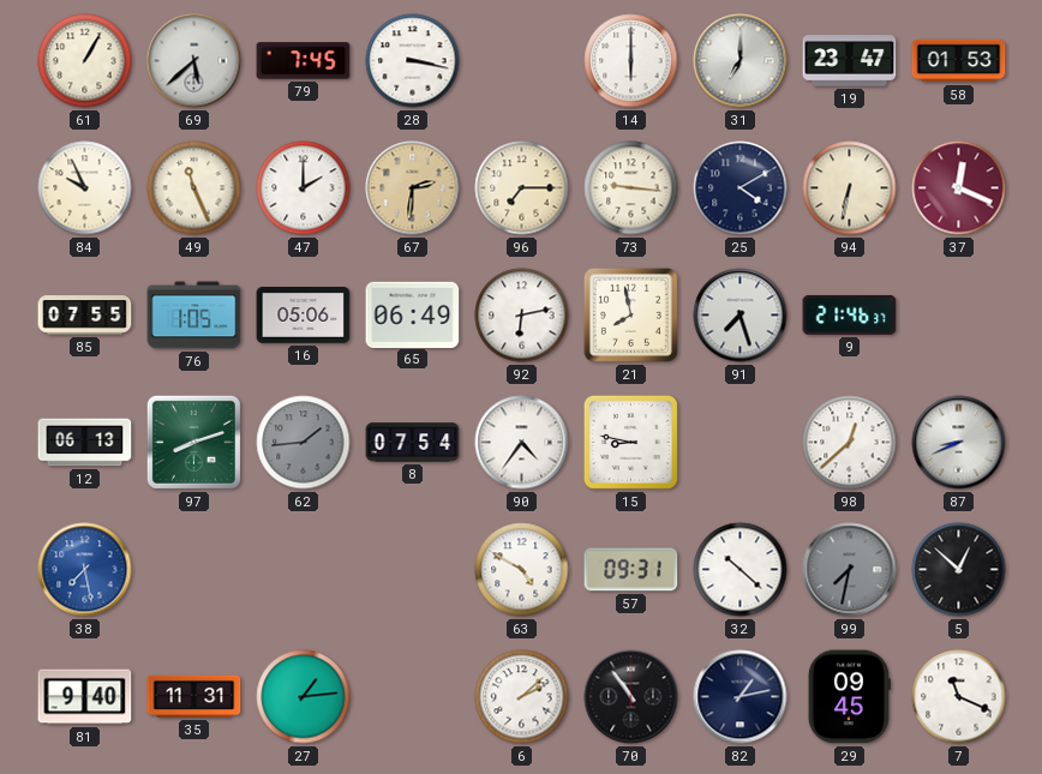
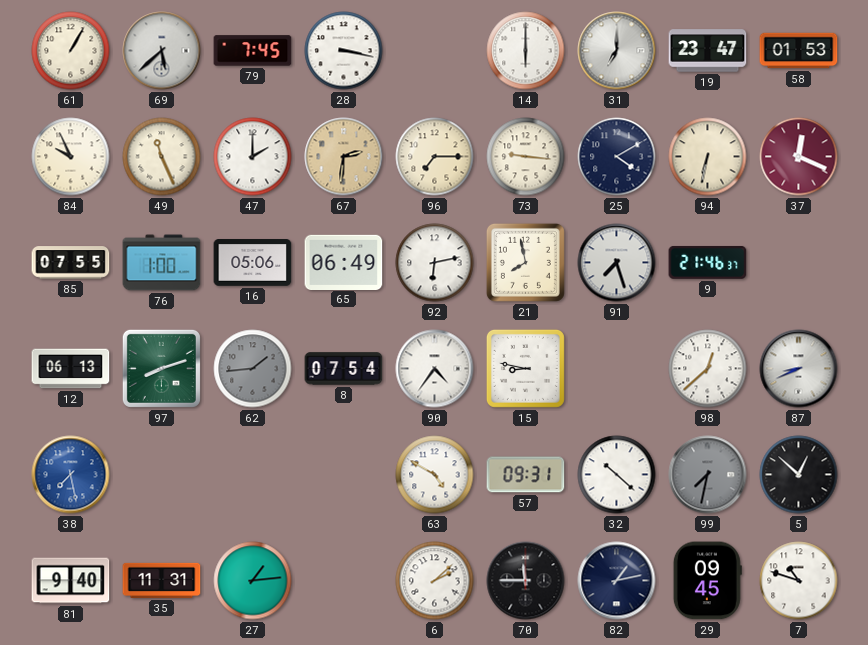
76: 1:05 -> 1:00 (162, 263)
70: 10:54 -> 11:45 (526, 581)
7: 11:19 -> 10:48 (799, 581)
